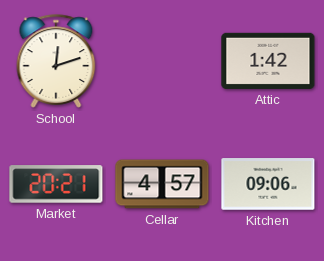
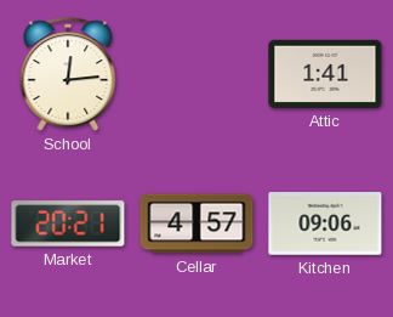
School: 12:12 -> 12:14 (68, 74)
Attic: 1:42 -> 1:41 (325, 74)
